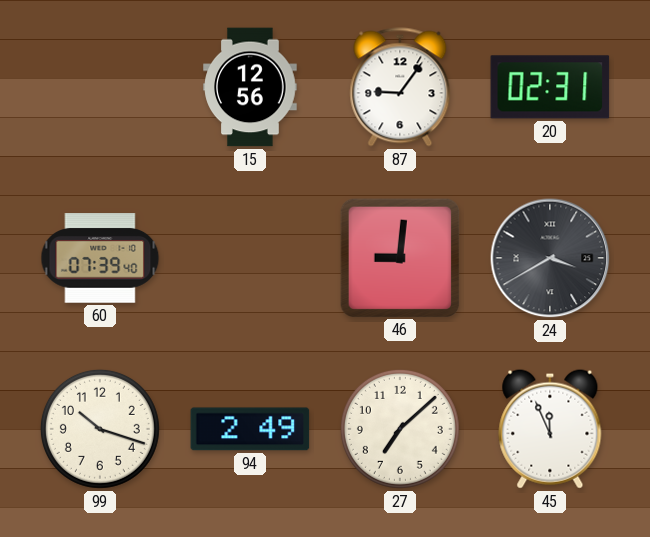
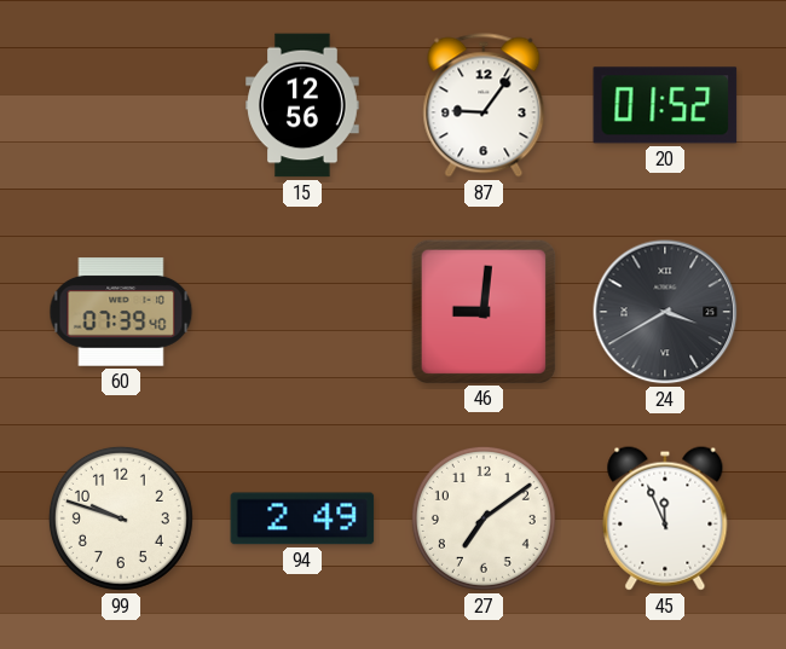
20: 02:31 -> 01:52 (665, 105)
99: 10:18 -> 9:48 (121, 518)
27: 7:08 -> 7:09 (484, 518)
